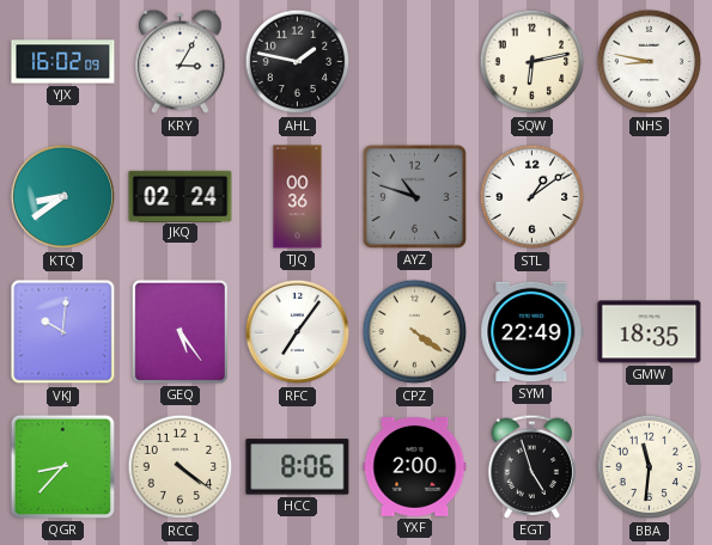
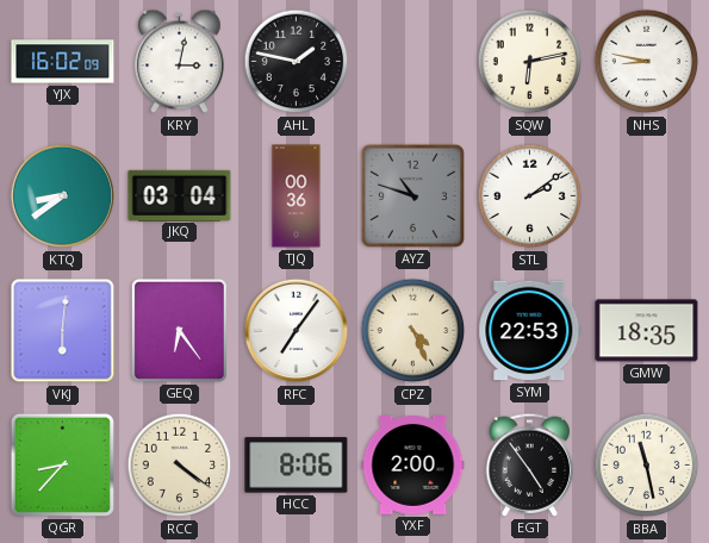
KRY: 3:05 -> 3:02 (180, 62)
JKQ: 02:24 -> 03:04 (180, 195)
STL: 1:09 -> 2:09 (530, 196)
VKJ: 10:01 -> 6:01 (63, 331)
GEQ: 5:24 -> 6:24 (179, 330)
CPZ: 4:21 -> 4:26 (413, 331)
SYM: 22:49 -> 22:53 (530, 331)
EGT: 4:57 -> 4:54 (530, 464)
BBA: 11:31 -> 11:28 (647, 466)
